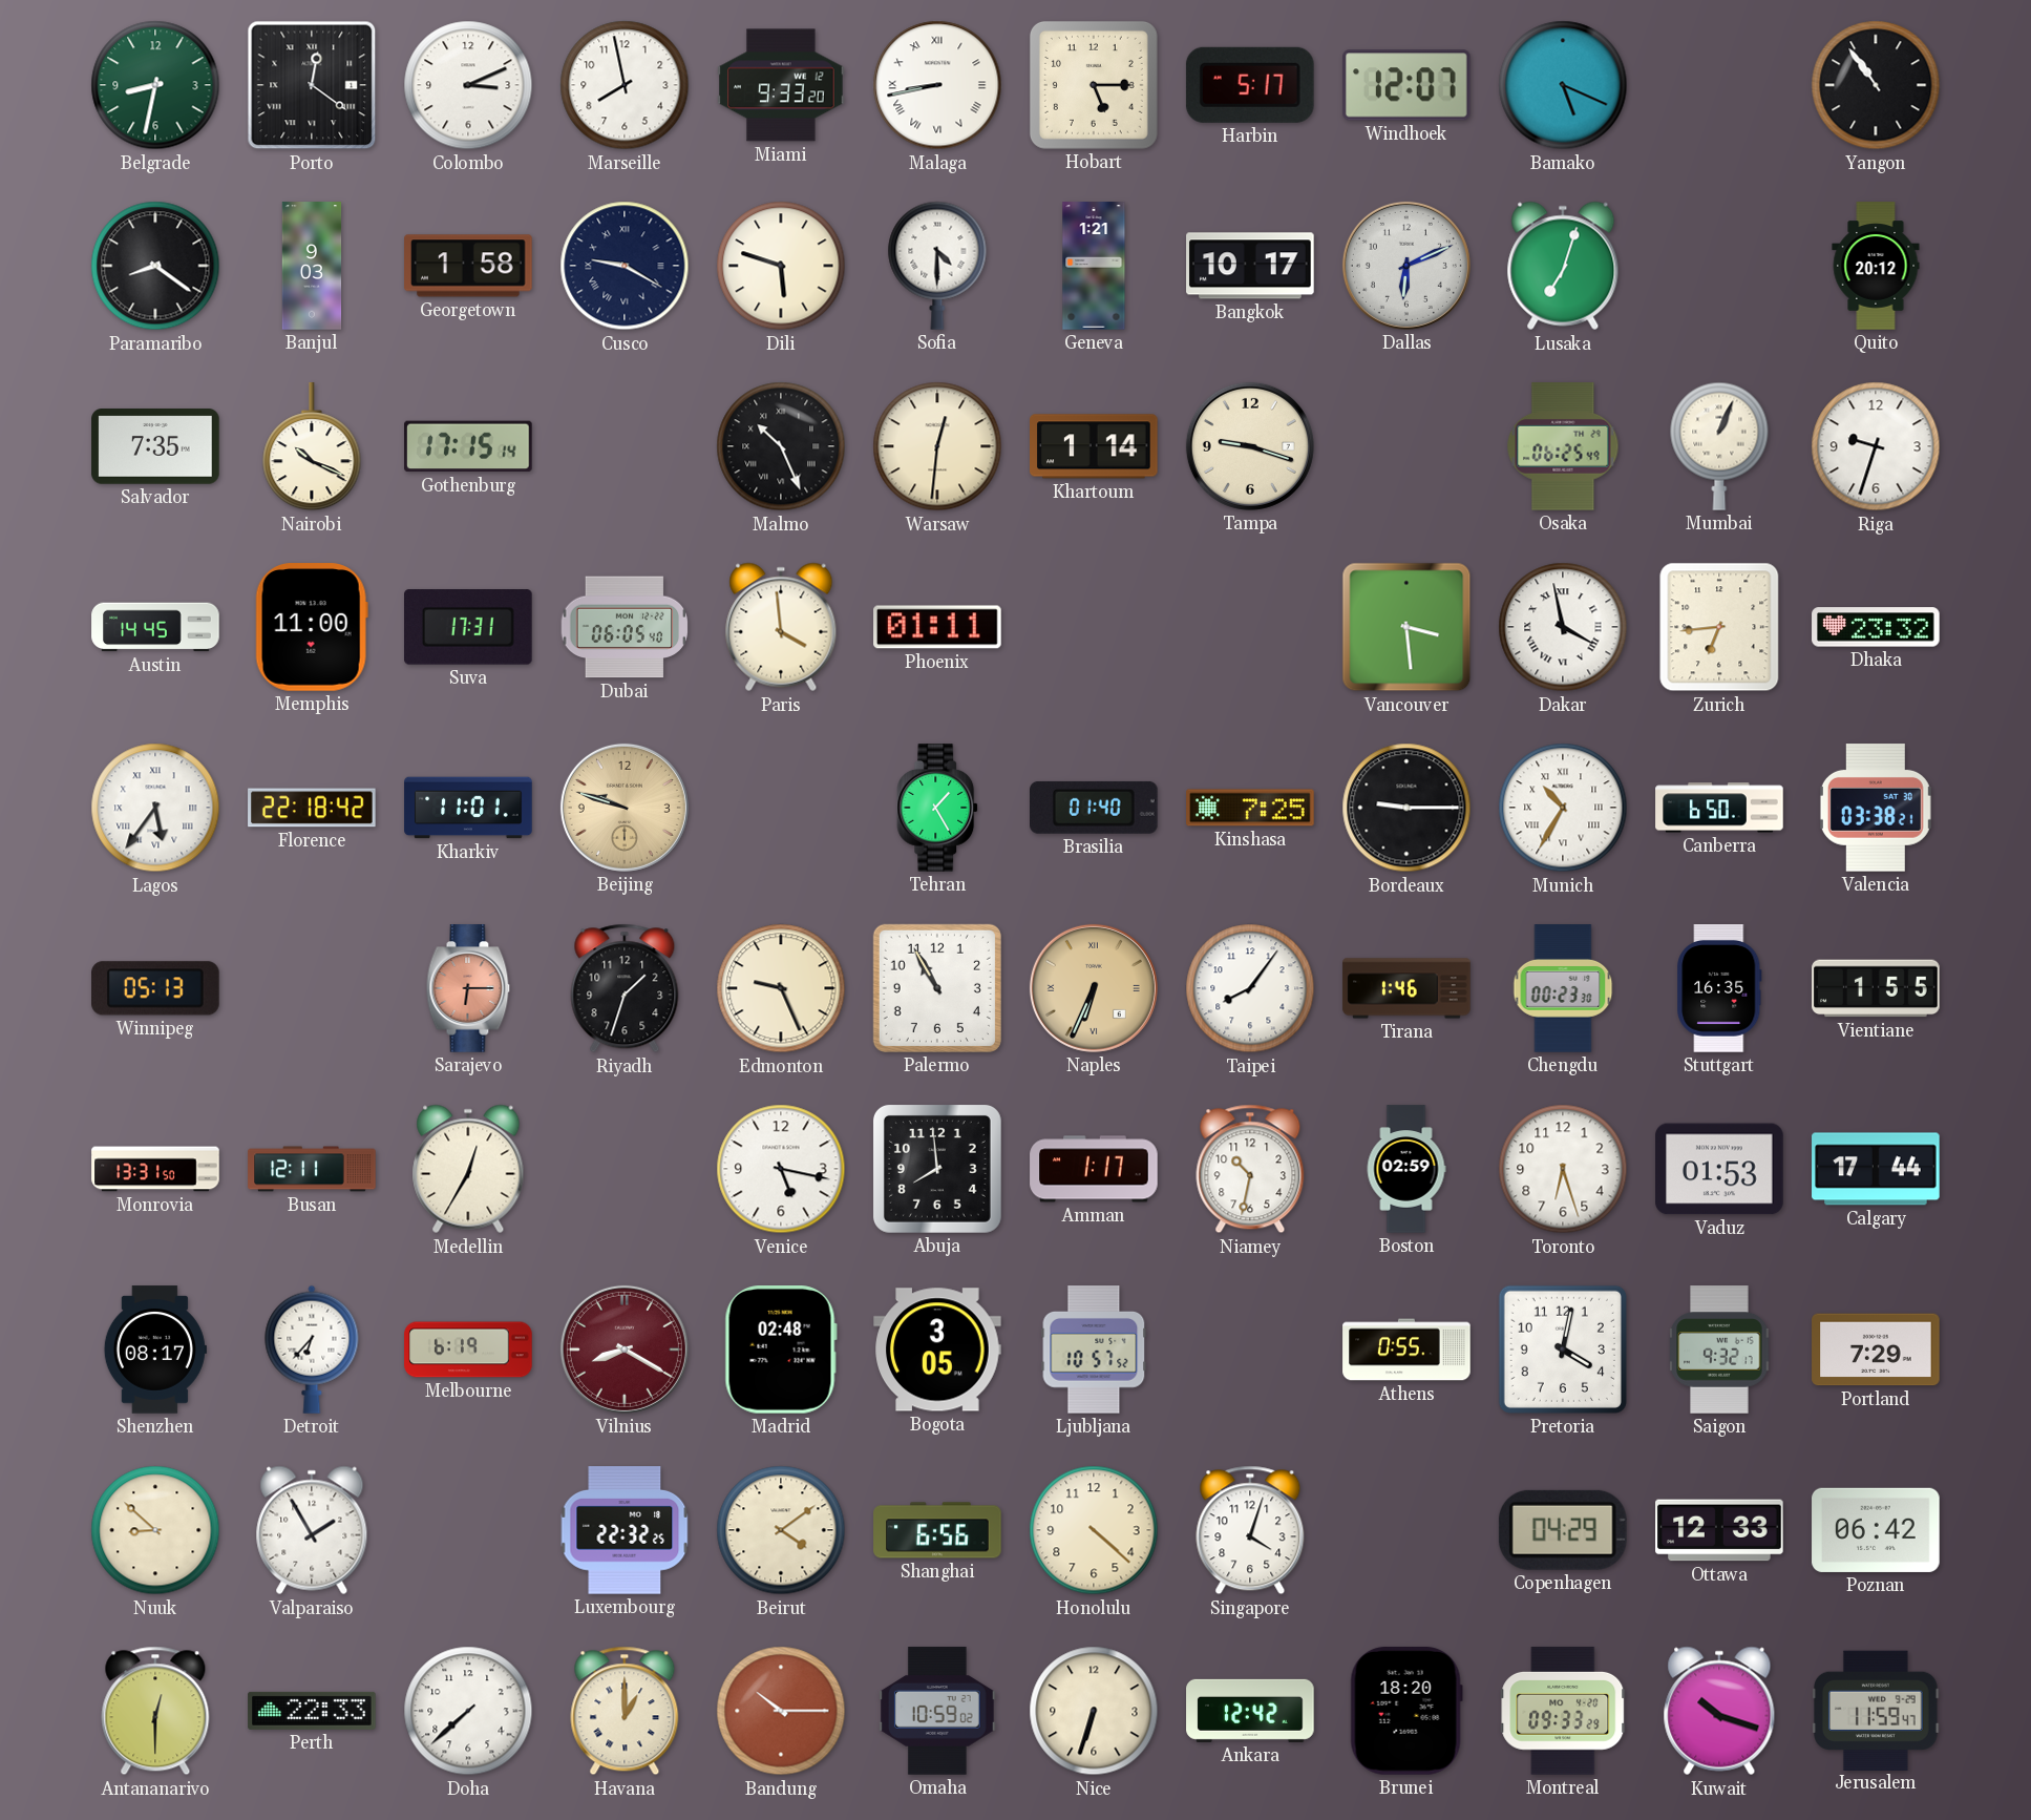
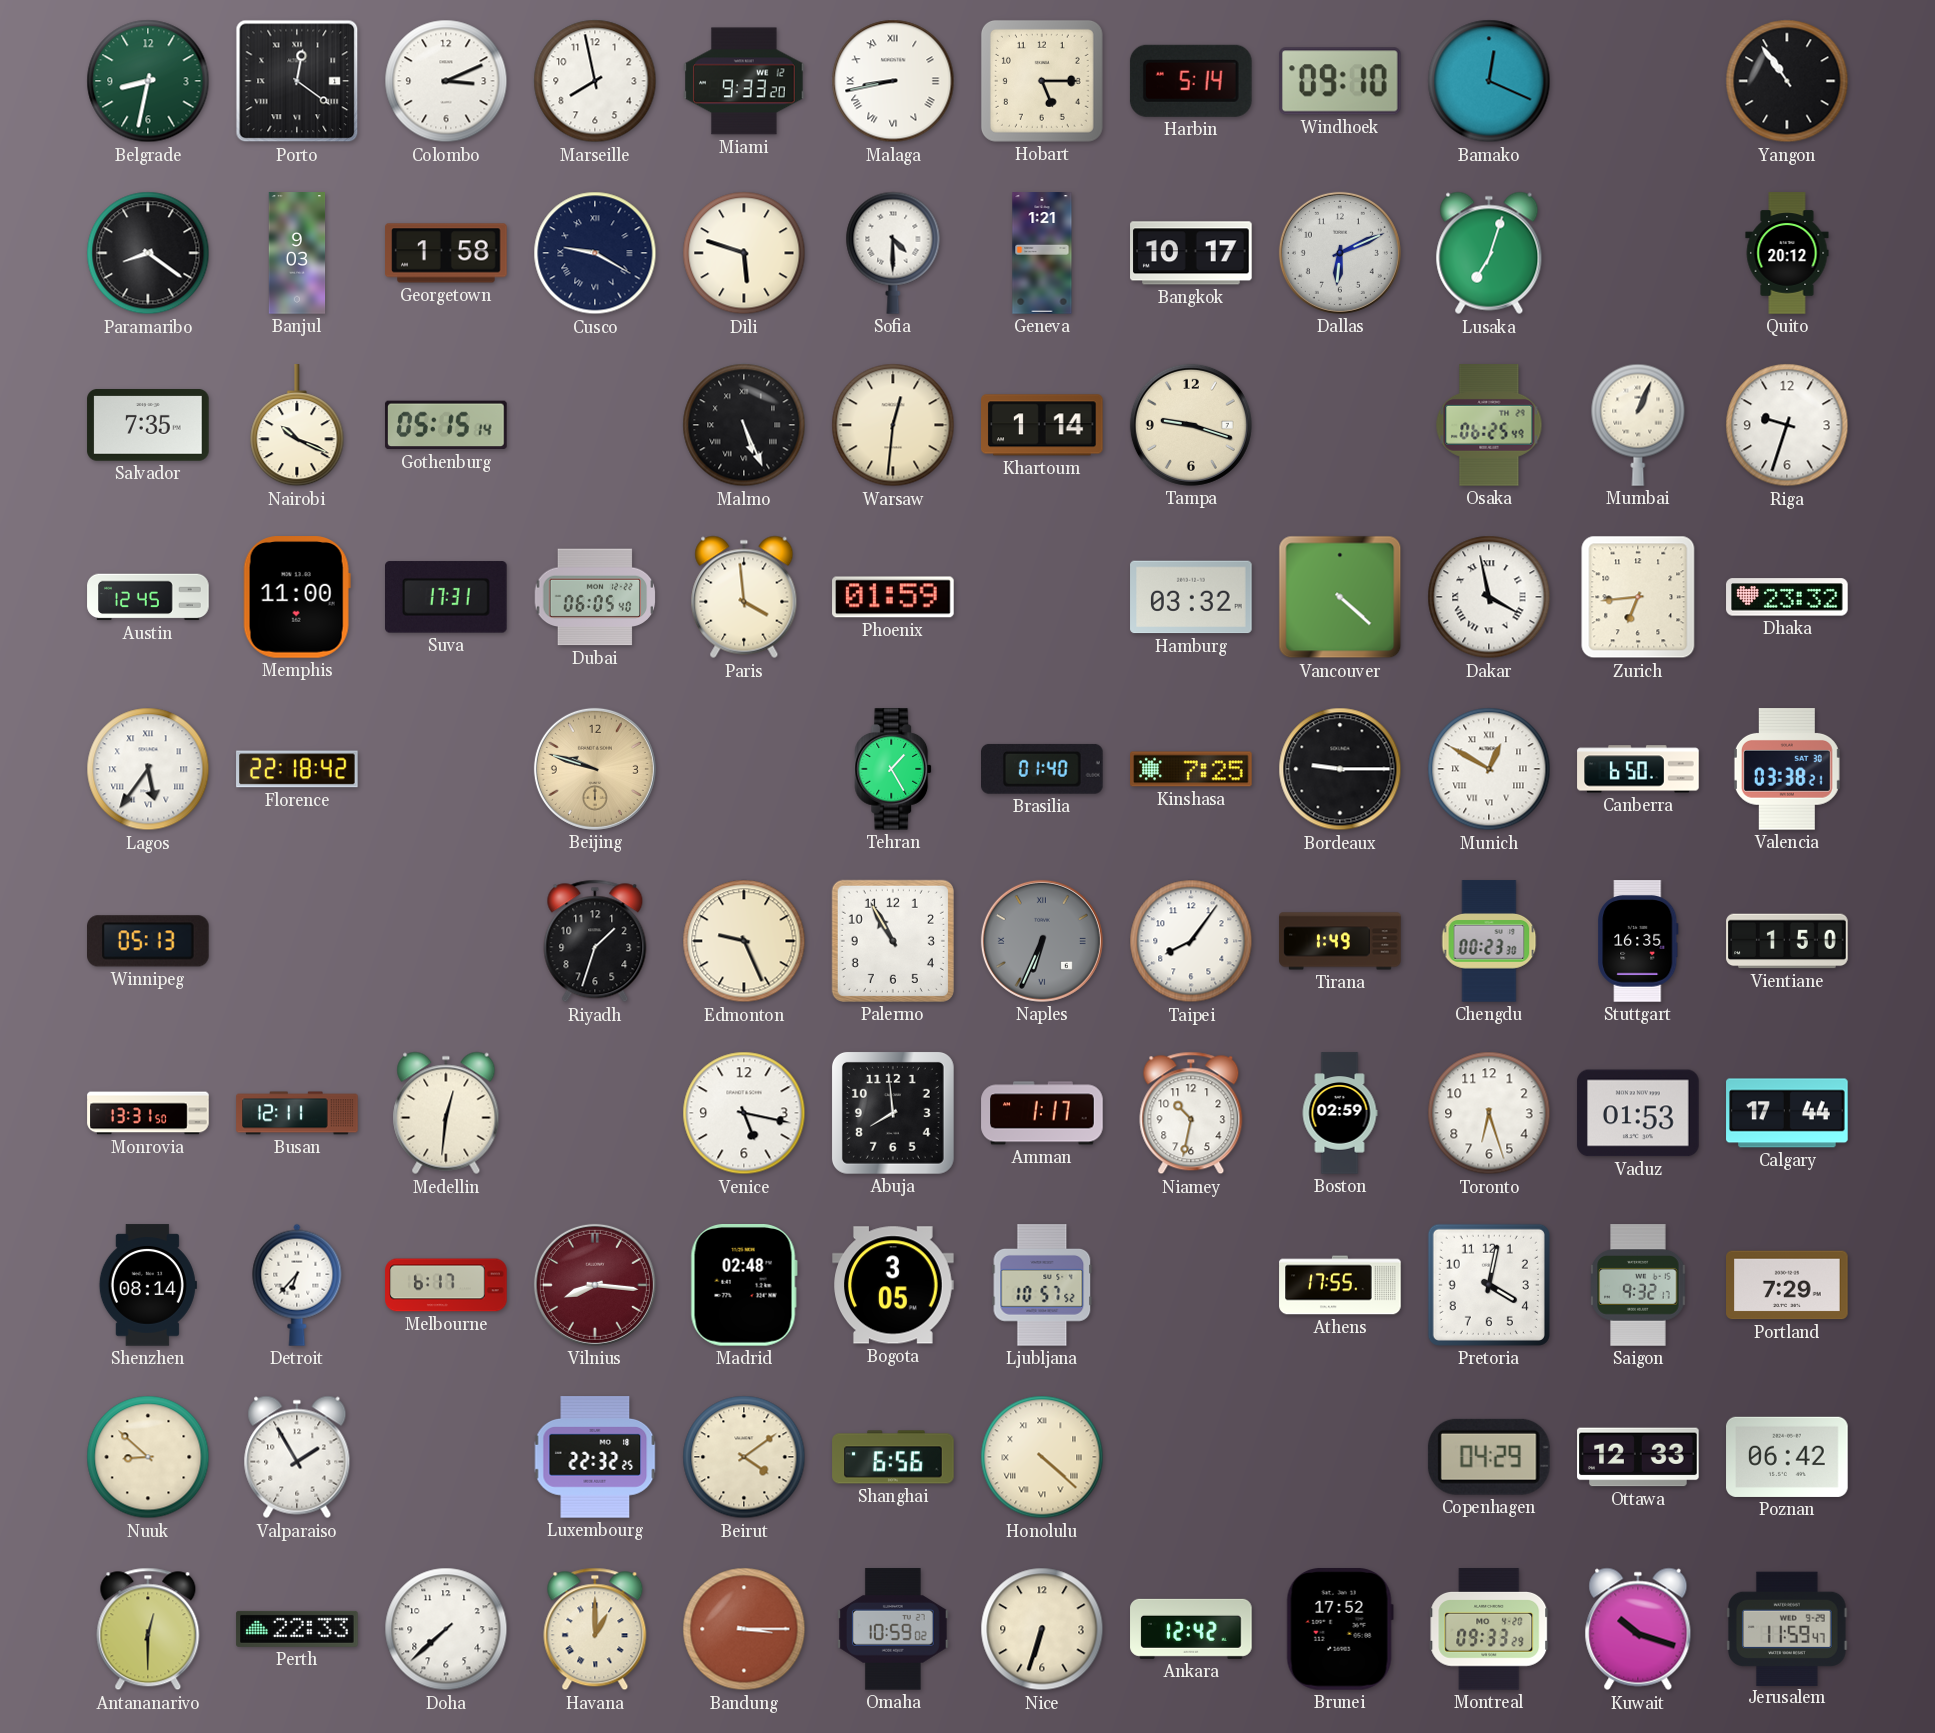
Harbin: 5:17 -> 5:14 (1191, 81)
Windhoek: 12:07 -> 09:10 (1341, 81)
Bamako: 5:19 -> 12:19 (1489, 81)
Gothenburg: 17:15 -> 05:15 (446, 425)
Malmo: 10:26 -> 5:26 (744, 425)
Austin: 14:45 -> 12:45 (148, 597)
Phoenix: 01:11 -> 01:59 (893, 597)
Hamburg: none -> 03:32 (1191, 597)
Vancouver: 3:29 -> 4:22 (1340, 597)
Kharkiv: 11:01 -> none (468, 808)
Munich: 10:35 -> 12:50 (1489, 769)
Sarajevo: 6:15 -> none (468, 988)
Naples dial: champagne -> grey (1042, 941)
Tirana: 1:46 -> 1:49 (1340, 941)
Vientiane: 1:55 -> 1:50 (1787, 941)
Medellin: 12:35 -> 12:31 (446, 1113)
Shenzhen: 08:17 -> 08:14 (148, 1285)
Melbourne: 6:19 -> 6:17 (446, 1285)
Vilnius: 8:20 -> 8:16 (595, 1285)
Athens: 0:55 -> 17:55 (1340, 1285)
Honolulu numerals: Arabic -> Roman (1042, 1457)
Singapore: 4:03 -> none (1250, 1530)
Bandung: 10:15 -> 3:15 (744, 1629)
Brunei: 18:20 -> 17:52 (1340, 1630)
